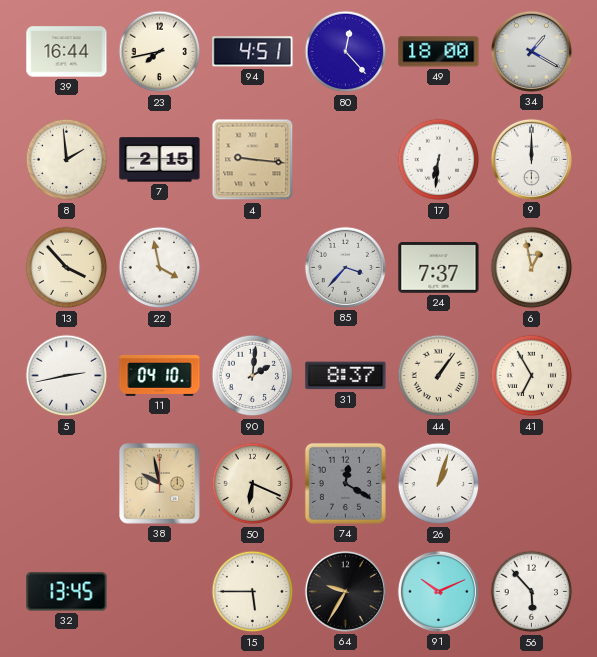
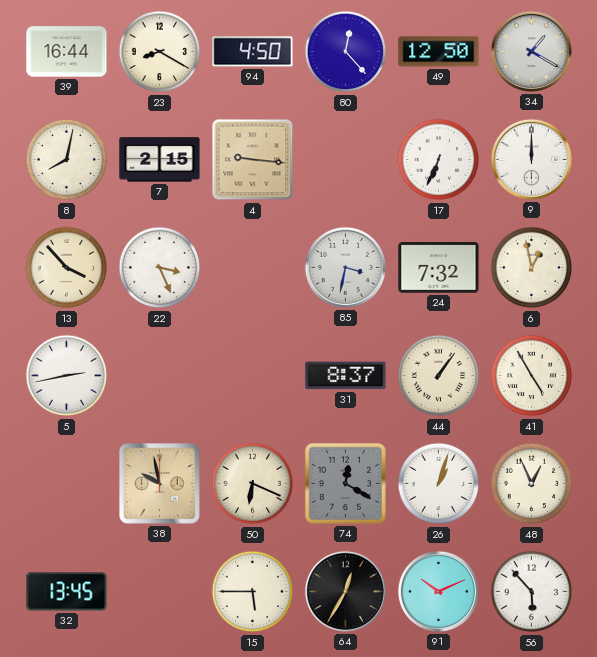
23: 7:43 -> 8:20 (160, 52)
94: 4:51 -> 4:50 (253, 52)
49: 18:00 -> 12:50 (439, 52)
8: 1:59 -> 8:02 (67, 160)
17: 6:31 -> 6:34 (439, 160)
22: 3:58 -> 3:26 (160, 268)
85: 3:37 -> 3:32 (345, 267)
24: 7:37 -> 7:32 (439, 268)
11: 04:10 -> none (160, 376)
90: 2:01 -> none (253, 376)
41: 6:55 -> 4:55 (532, 376)
48: none -> 12:56 (532, 484)
64: 9:35 -> 12:35 (345, 591)
